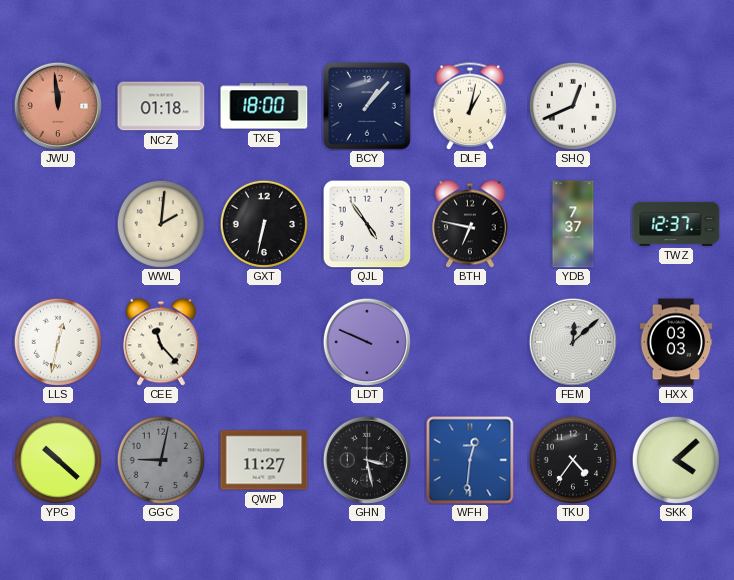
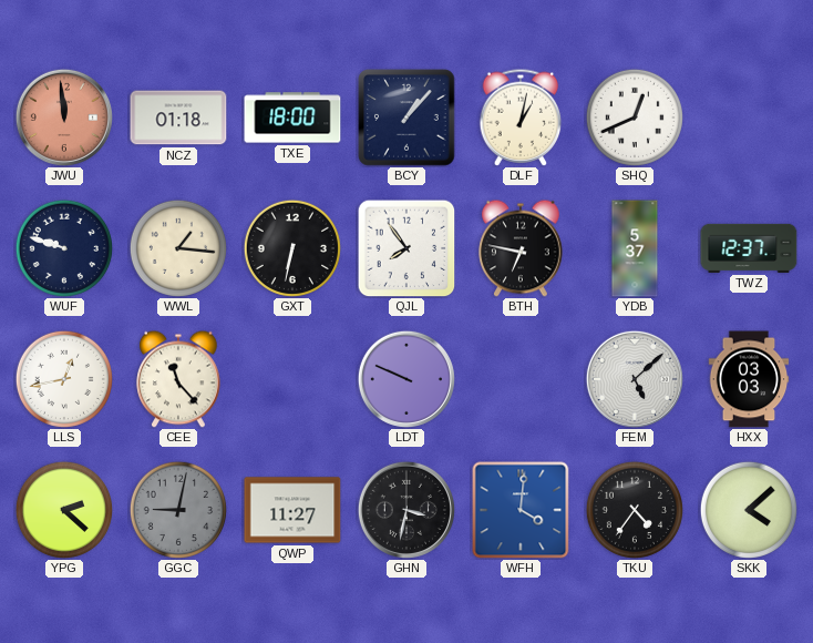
WUF: none -> 9:48 (63, 247)
WWL: 2:01 -> 1:16 (177, 247)
QJL: 4:54 -> 7:54 (406, 248)
YDB: 7:37 -> 5:37 (635, 248)
LLS: 12:32 -> 12:43 (63, 378)
FEM: 12:08 -> 5:08 (635, 379)
YPG: 10:22 -> 2:22 (63, 509)
GHN: 3:28 -> 3:32 (406, 510)
WFH: 12:31 -> 4:01 (521, 510)
